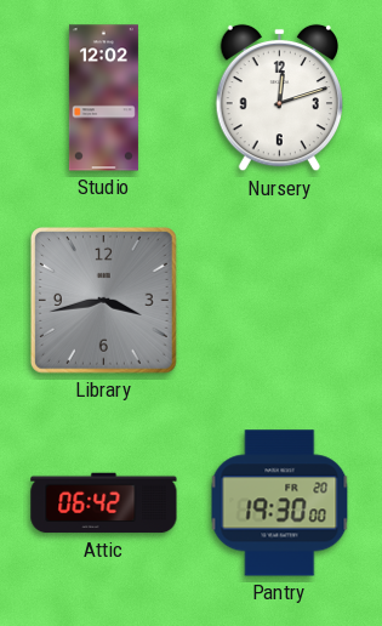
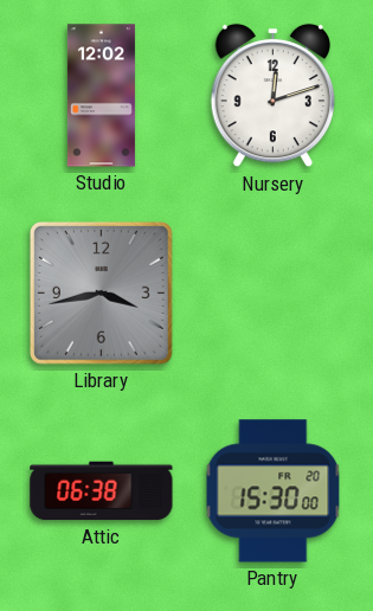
Attic: 06:42 -> 06:38 (102, 491)
Pantry: 19:30 -> 15:30 (274, 491)
